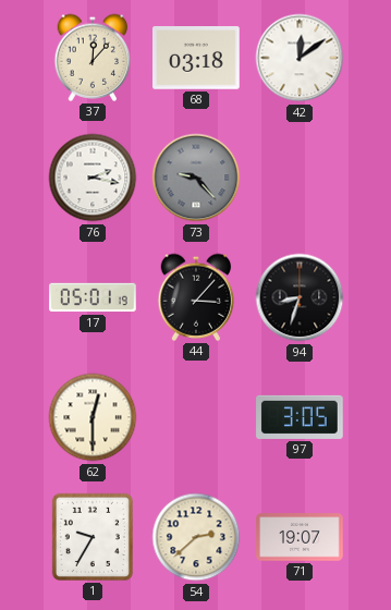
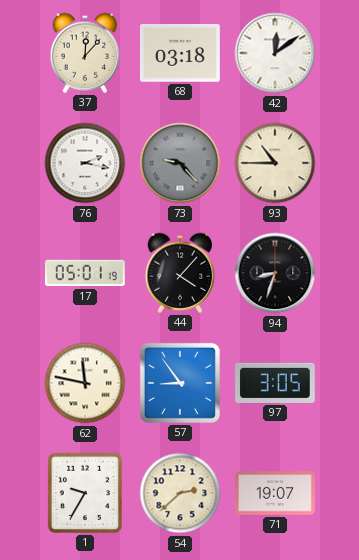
93: none -> 10:45 (275, 163)
44: 3:07 -> 4:07 (180, 273)
62: 12:30 -> 11:47 (85, 383)
57: none -> 8:54 (180, 383)
